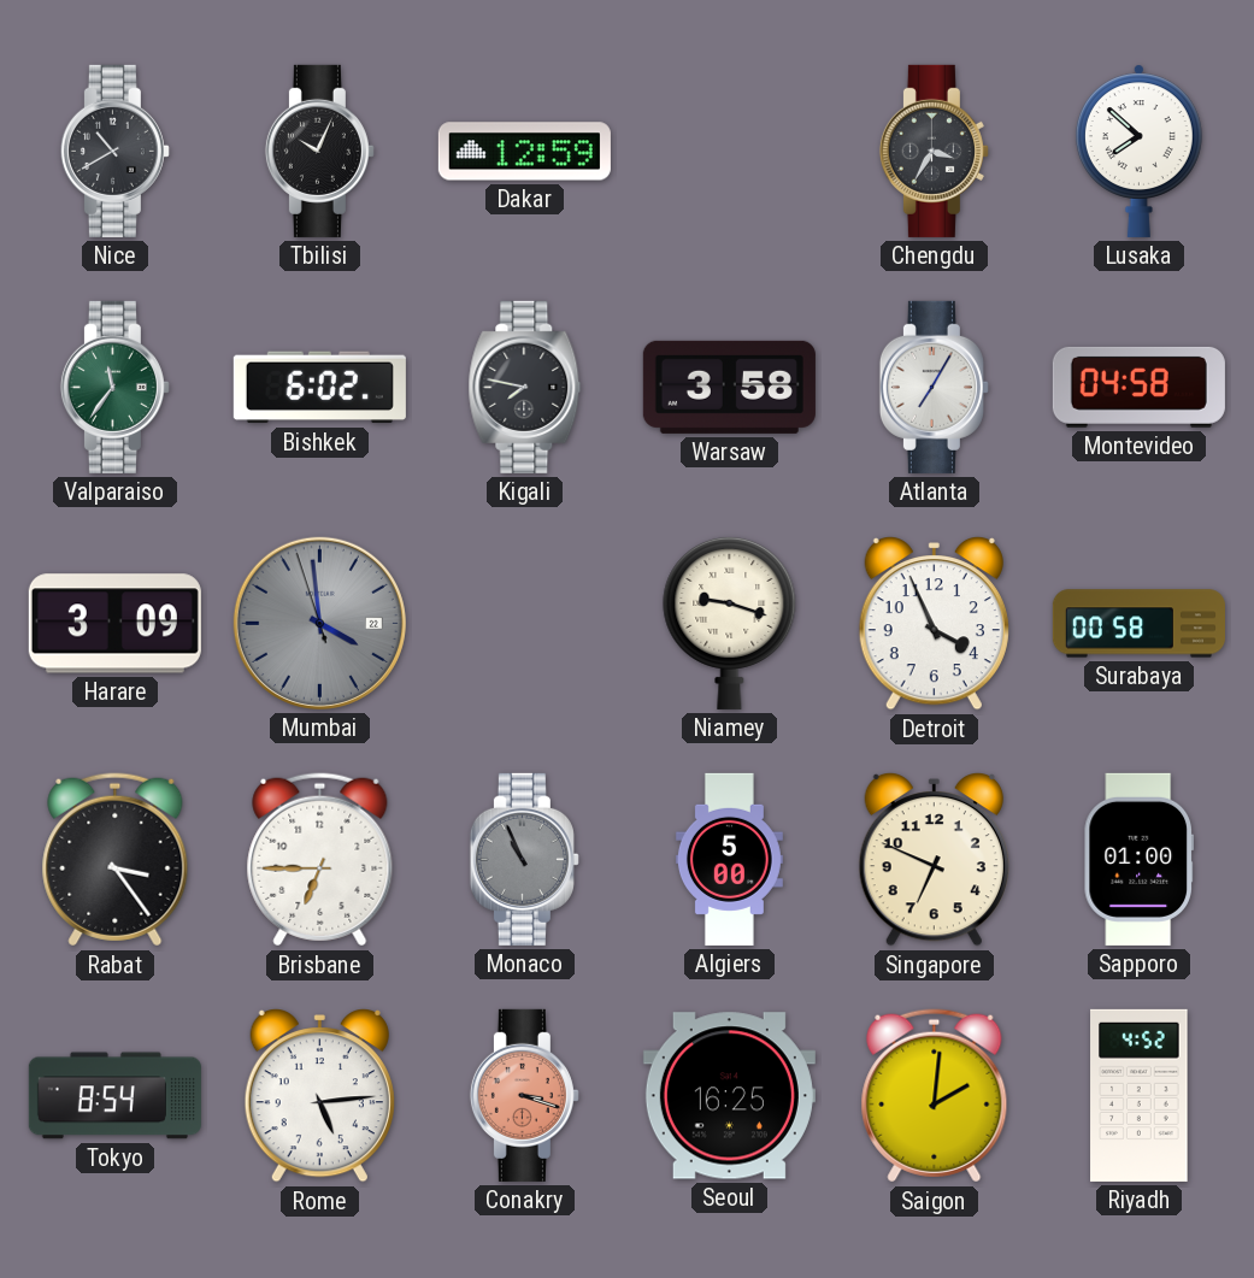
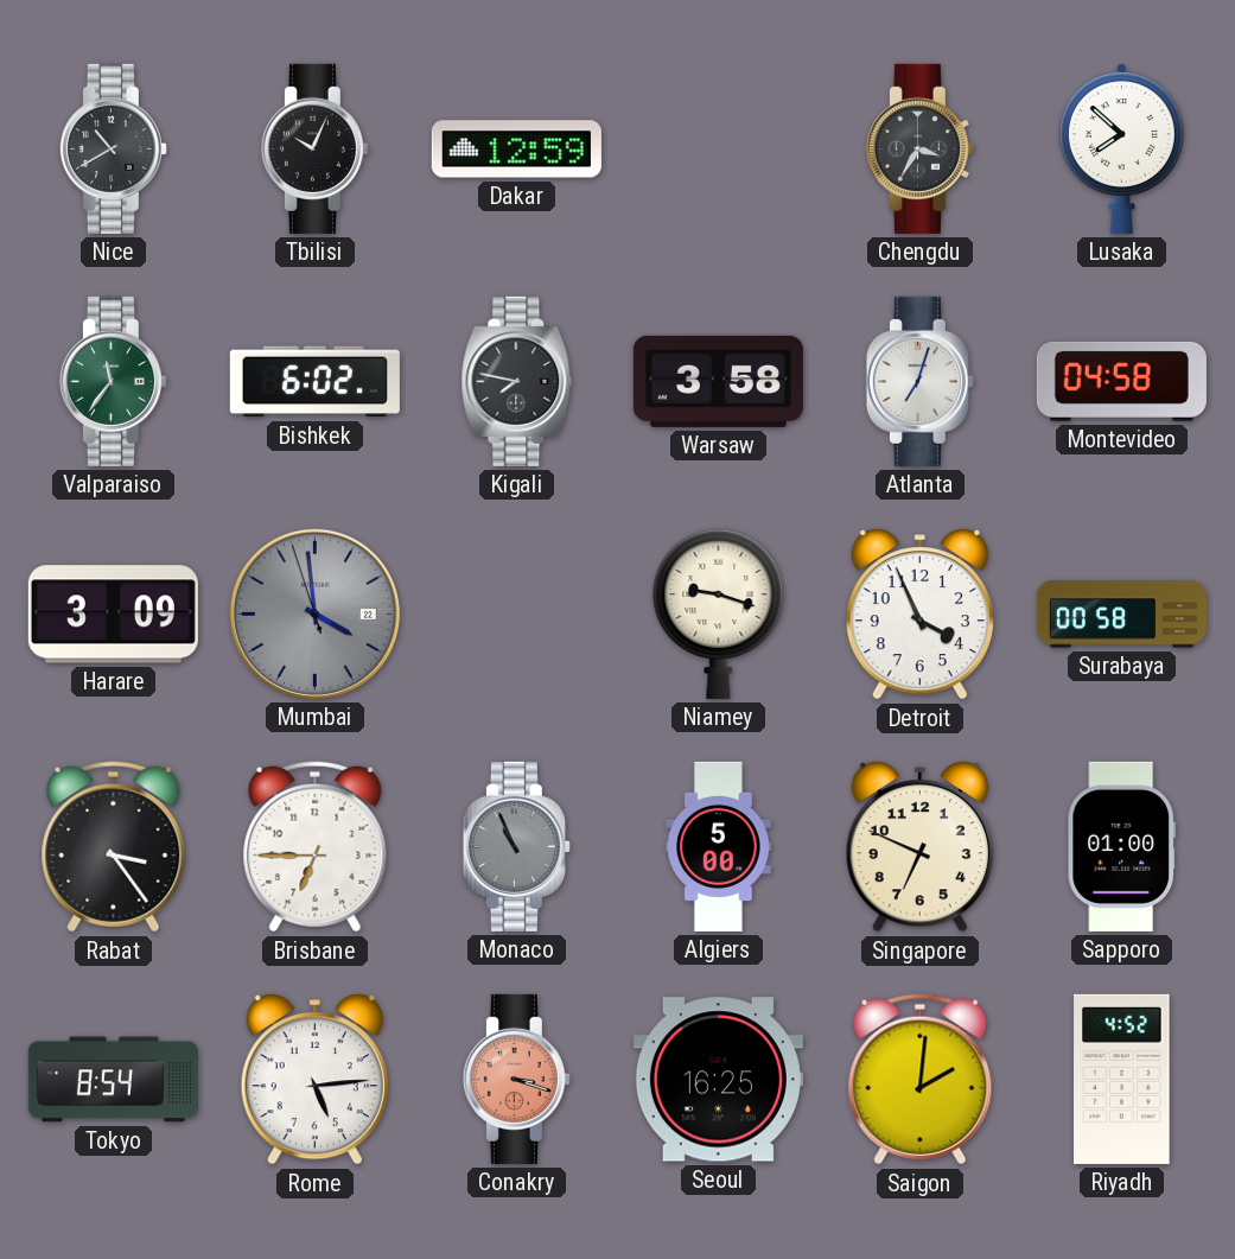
Atlanta: 7:05 -> 7:03 (919, 381)
